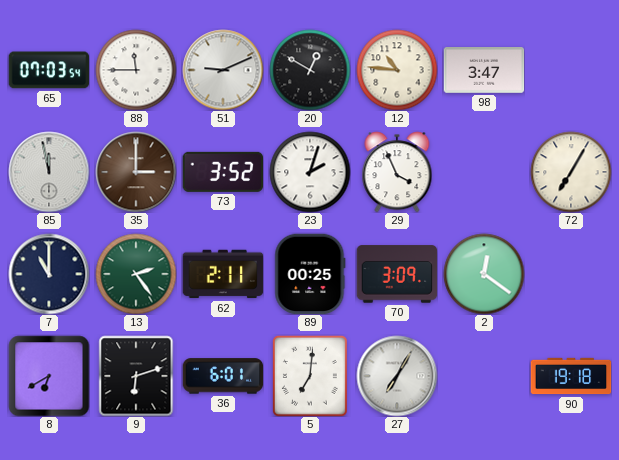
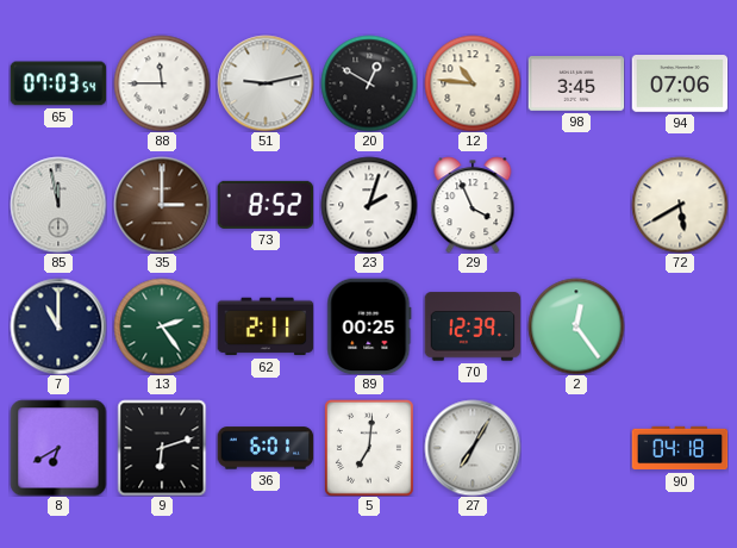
51: 9:11 -> 9:13 (266, 83)
98: 3:47 -> 3:45 (576, 85)
94: none -> 07:06 (680, 85)
73: 3:52 -> 8:52 (264, 205)
72: 7:05 -> 5:40 (680, 205)
70: 3:09 -> 12:39 (473, 326)
2: 12:21 -> 12:24 (576, 326)
90: 19:18 -> 04:18 (680, 448)
